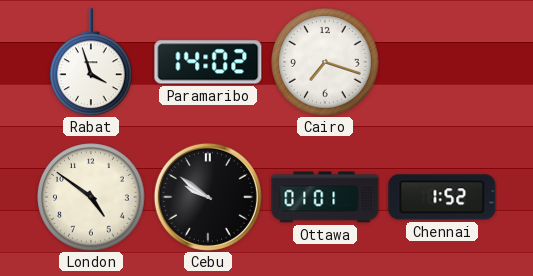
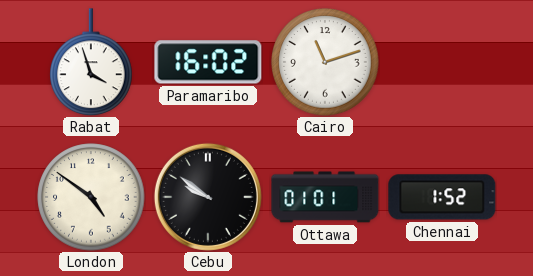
Paramaribo: 14:02 -> 16:02 (208, 62)
Cairo: 7:18 -> 11:12 (325, 62)
